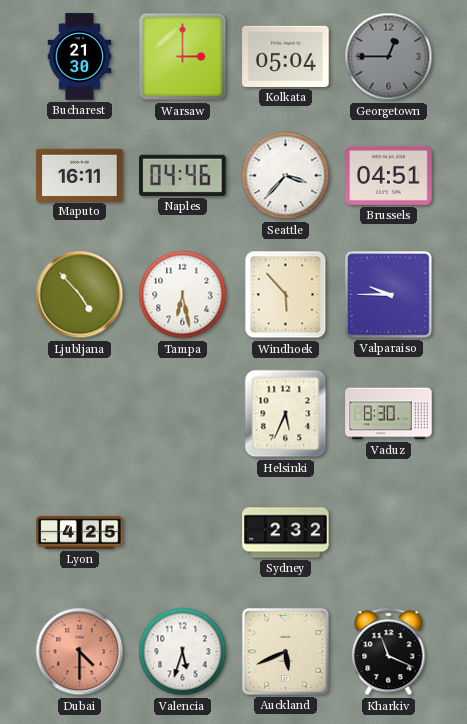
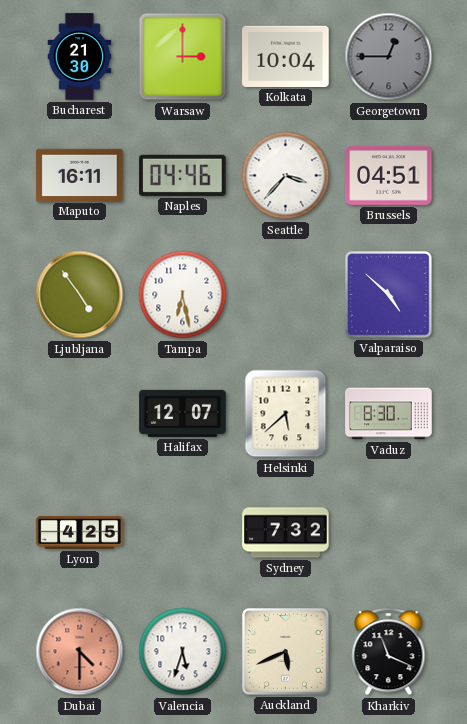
Kolkata: 05:04 -> 10:04 (286, 56)
Ljubljana: 4:53 -> 4:54 (80, 295)
Windhoek: 5:53 -> none (286, 295)
Valparaiso: 9:45 -> 4:52 (389, 295)
Halifax: none -> 12:07 (183, 413)
Helsinki: 5:34 -> 5:38 (286, 414)
Sydney: 2:32 -> 7:32 (286, 533)
